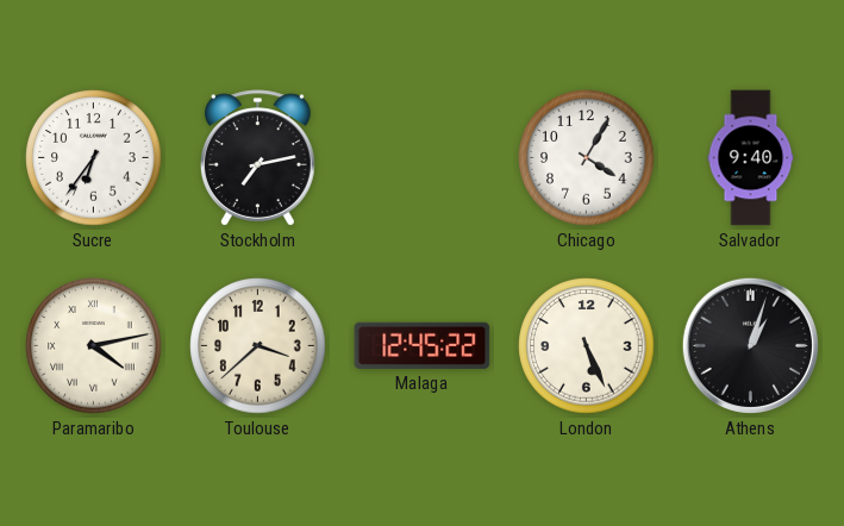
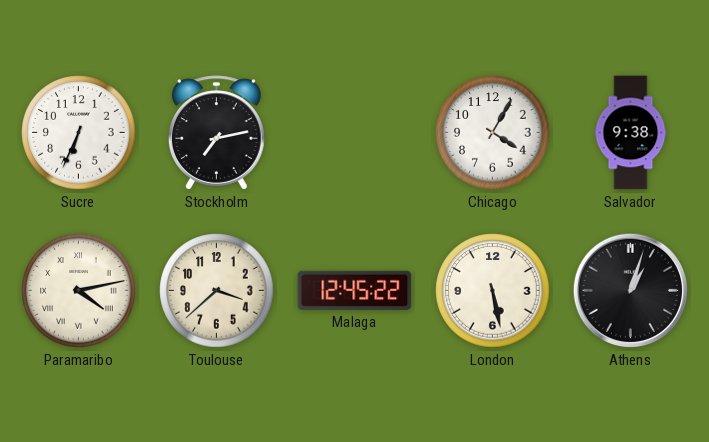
Sucre: 6:36 -> 6:34 (79, 133)
Salvador: 9:40 -> 9:38 (631, 133)
London: 5:26 -> 5:28 (493, 291)
